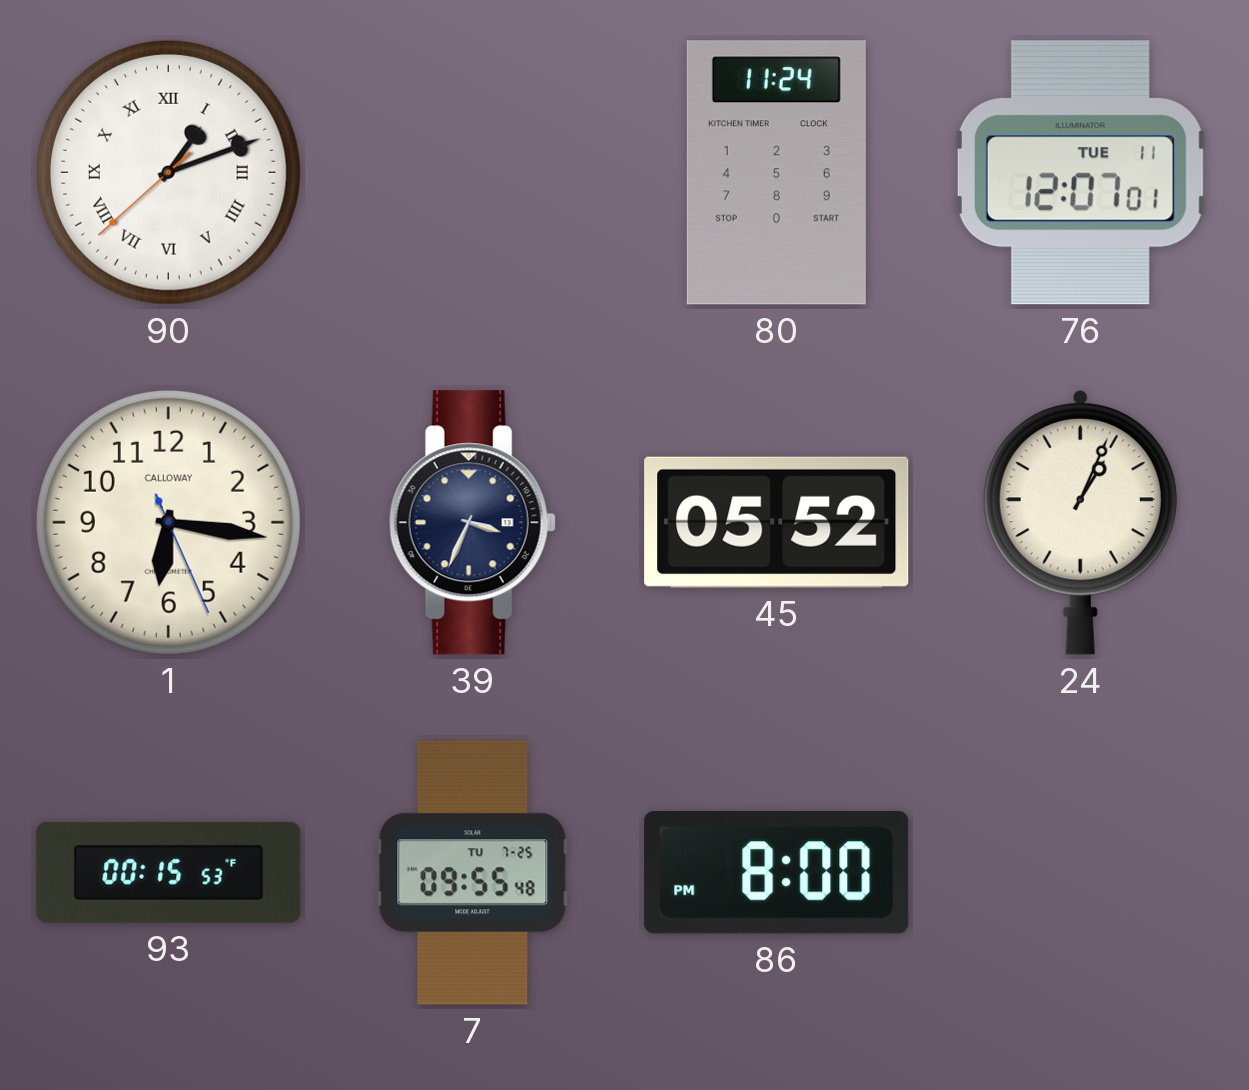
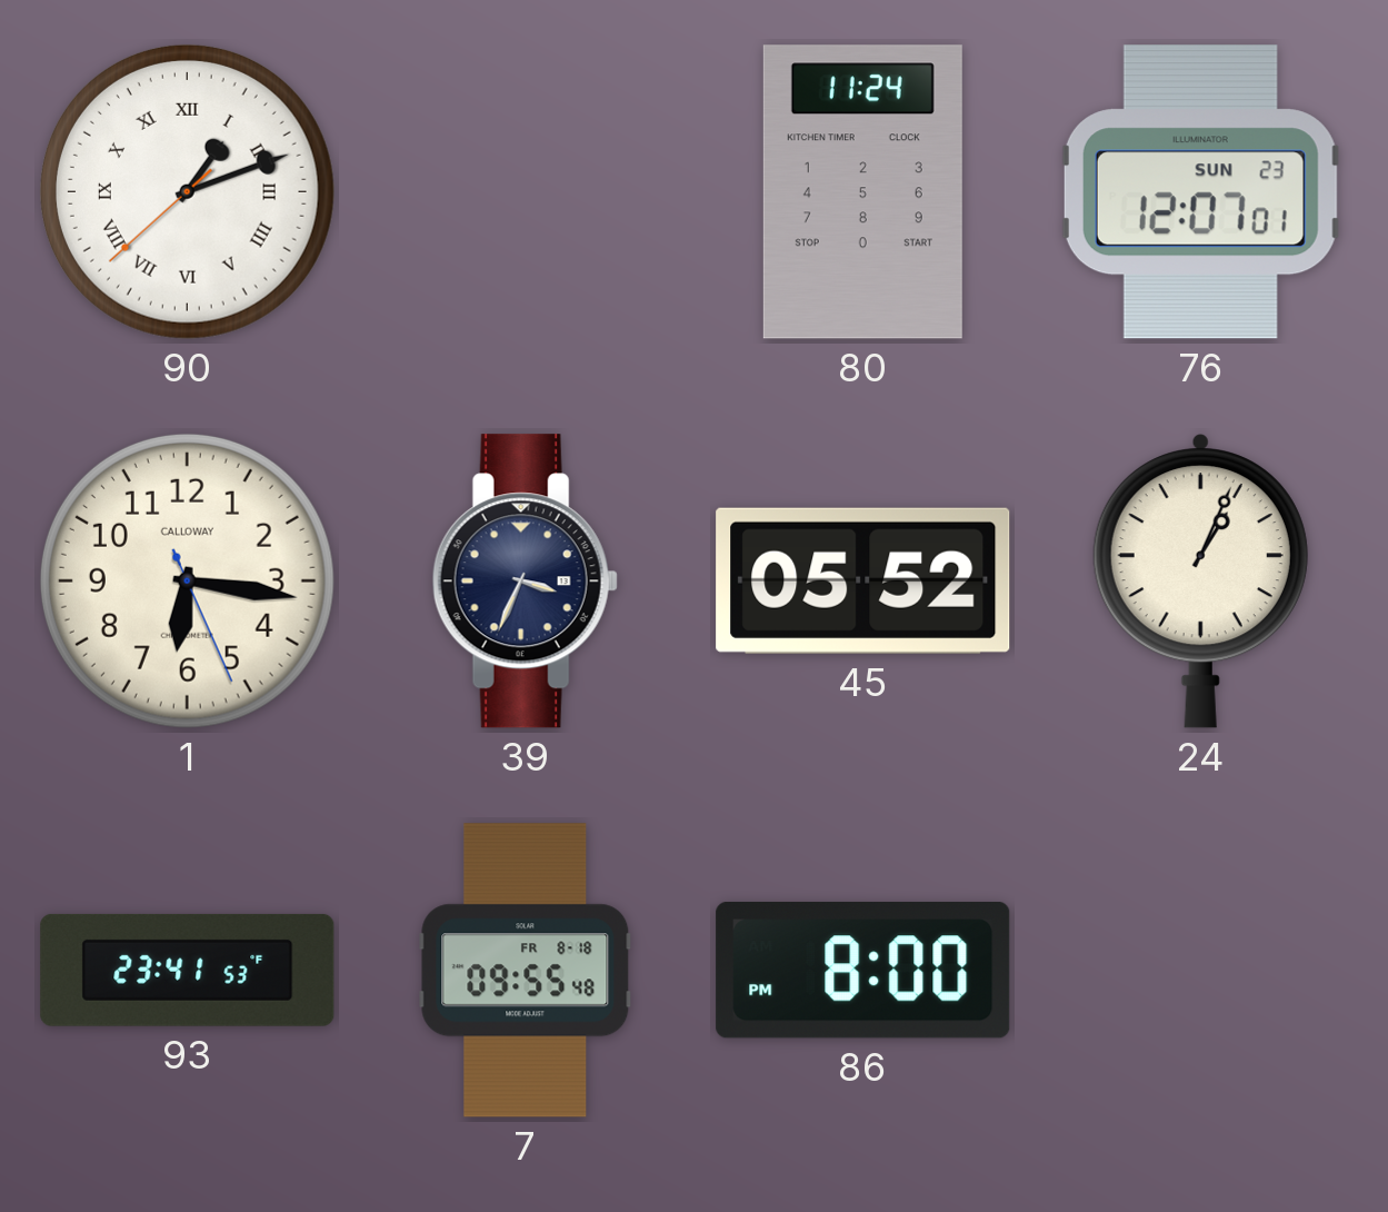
76 date: TUE 11 -> SUN 23 (1200, 192)
93: 00:15 -> 23:41 (188, 970)
7 date: TU 7-25 -> FR 8-18 (526, 971)
